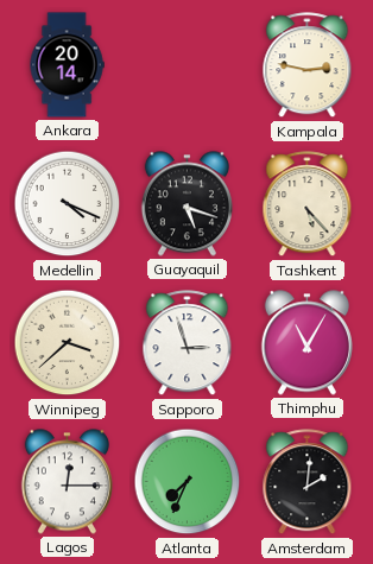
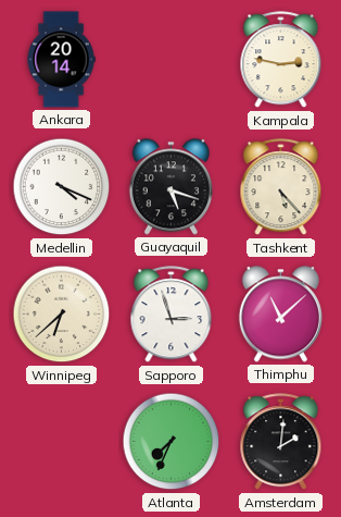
Winnipeg: 3:38 -> 6:38 (62, 315)
Thimphu: 11:05 -> 11:08 (280, 315)
Lagos: 12:15 -> none (67, 482)
